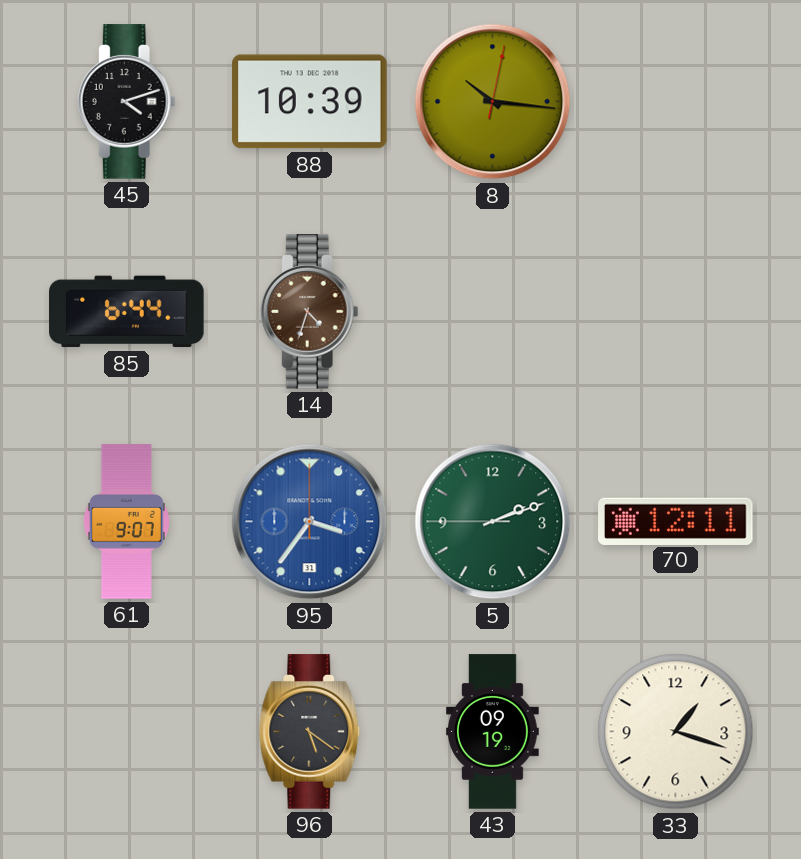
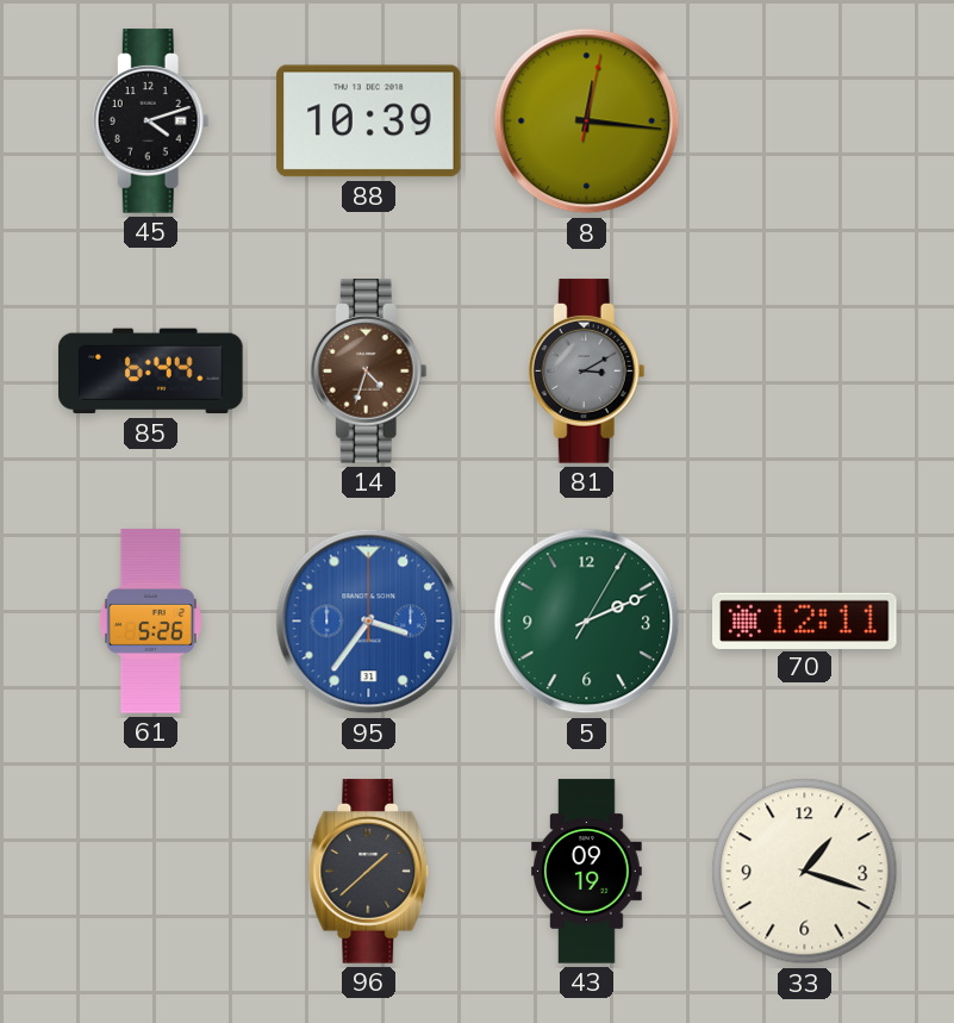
8: 10:16 -> 12:16 (587, 121)
81: none -> 3:10 (586, 372)
61: 9:07 -> 5:26 (150, 622)
5: 2:11:45 -> 2:11:05 (587, 622)
96: 5:21 -> 1:38 (369, 872)
